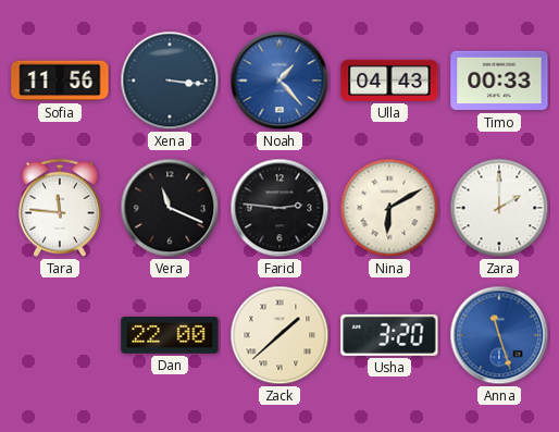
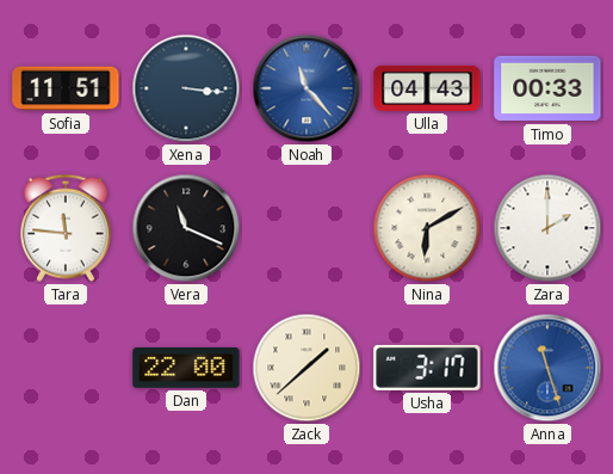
Sofia: 11:56 -> 11:51 (66, 88)
Noah: 1:23 -> 11:23 (306, 88)
Farid: 2:46 -> none (279, 208)
Usha: 3:20 -> 3:17 (427, 368)
